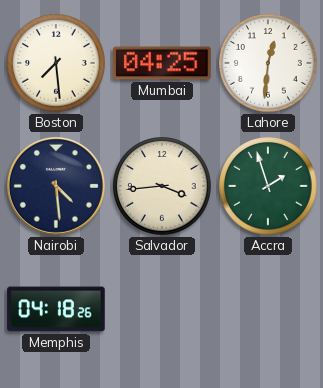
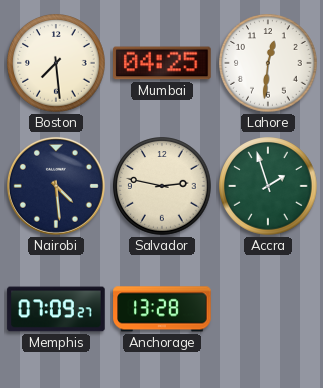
Salvador: 3:44 -> 2:47 (162, 186)
Memphis: 04:18 -> 07:09 (56, 309)
Anchorage: none -> 13:28 (162, 309)
